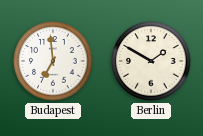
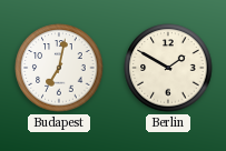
Budapest: 6:59 -> 7:02 (59, 68)
